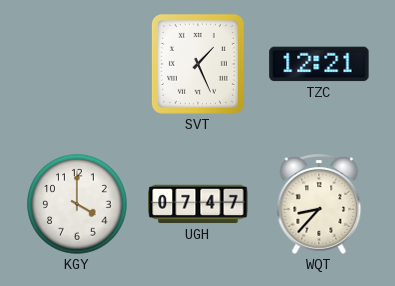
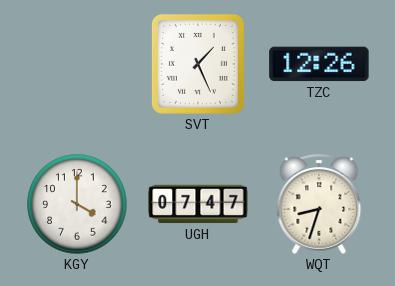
TZC: 12:21 -> 12:26 (319, 64)
WQT: 8:37 -> 8:33 (319, 204)
